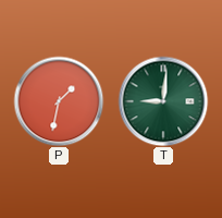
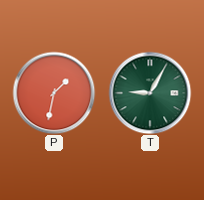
T: 9:01 -> 9:05 (150, 93)
